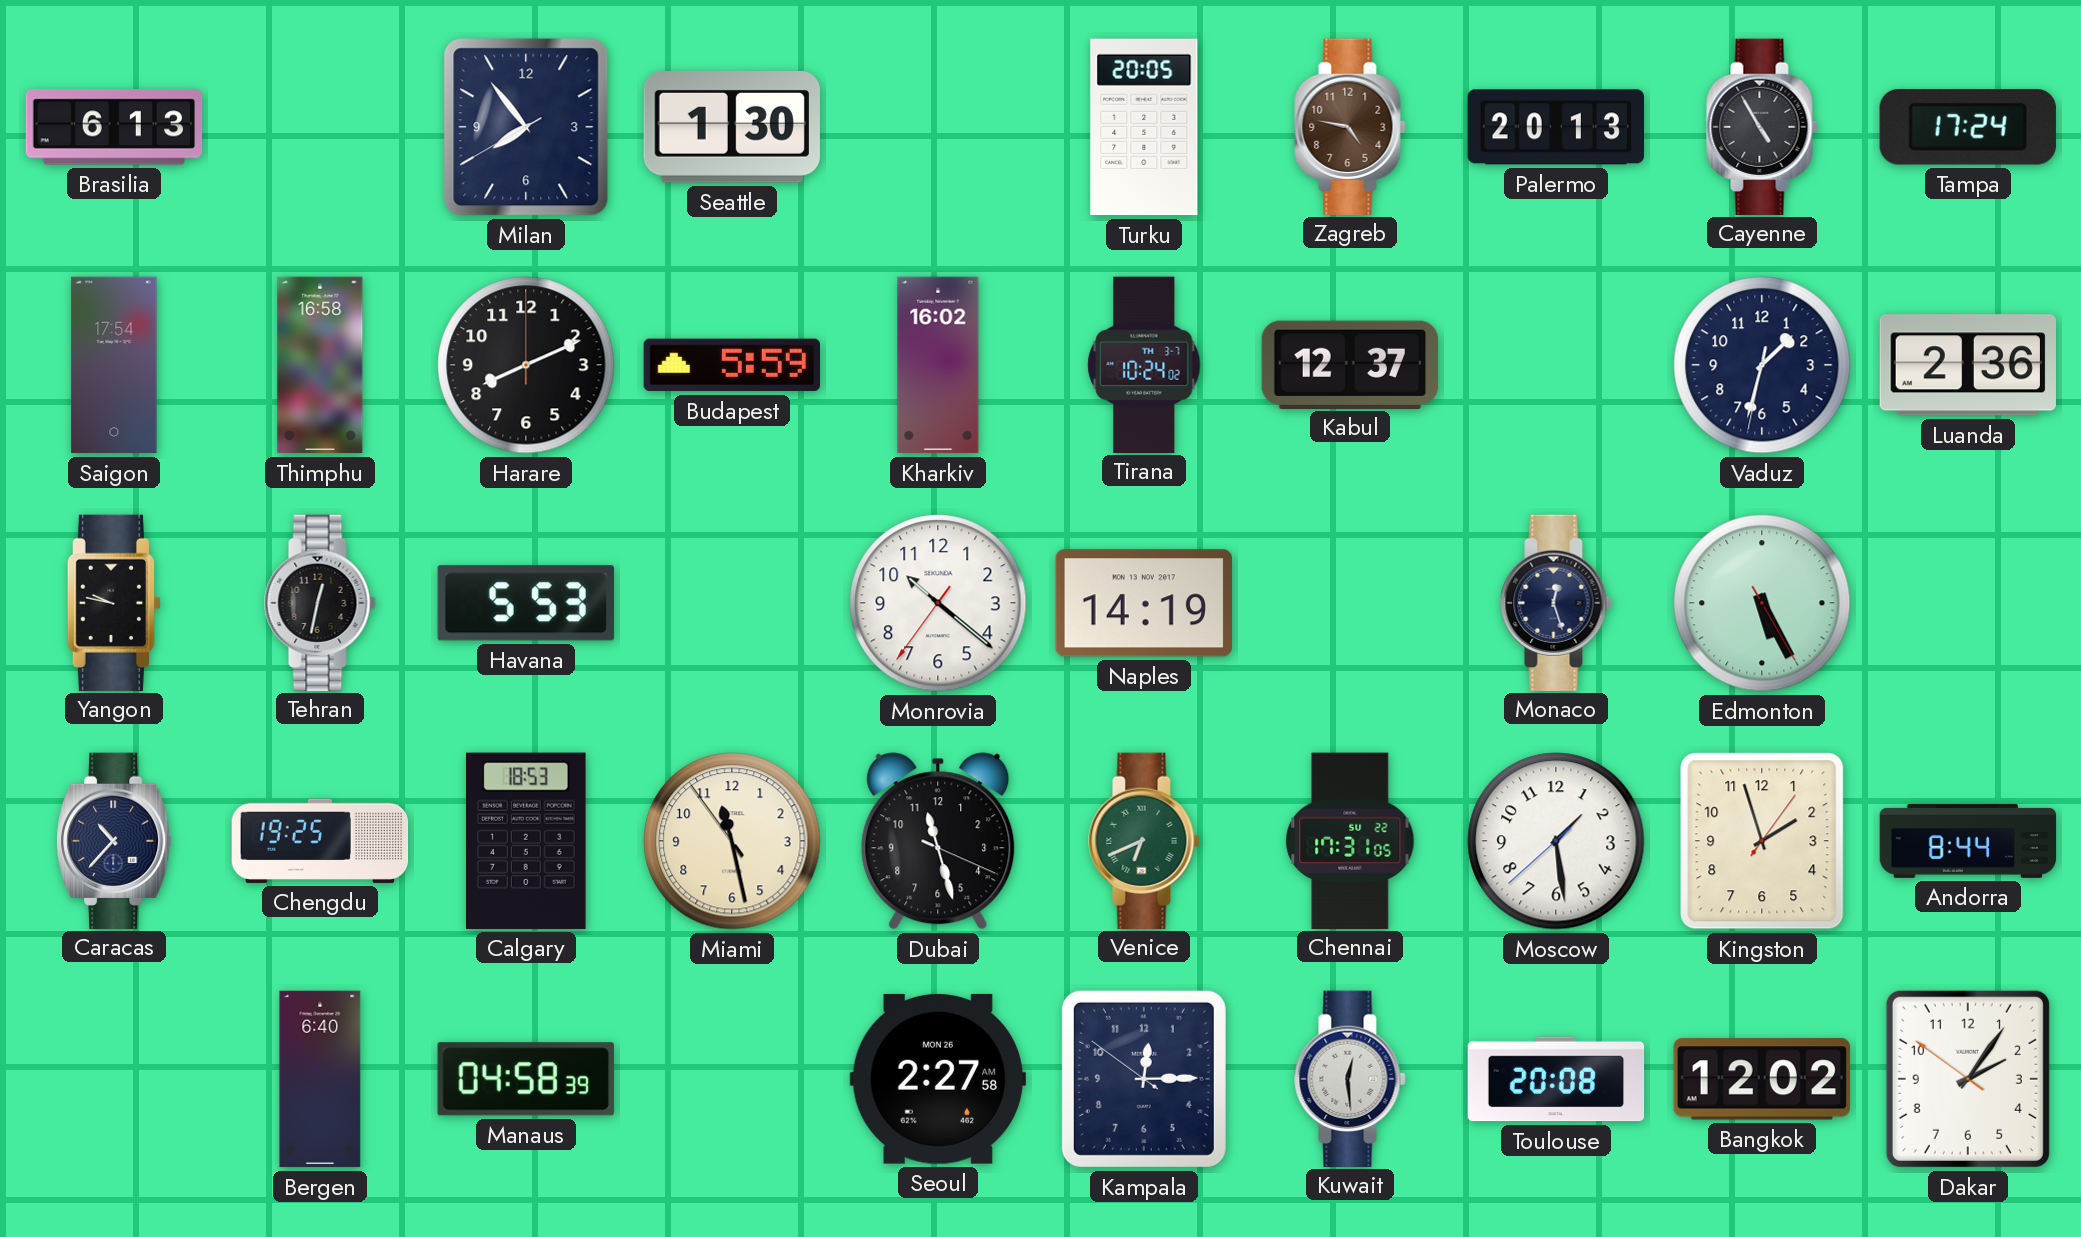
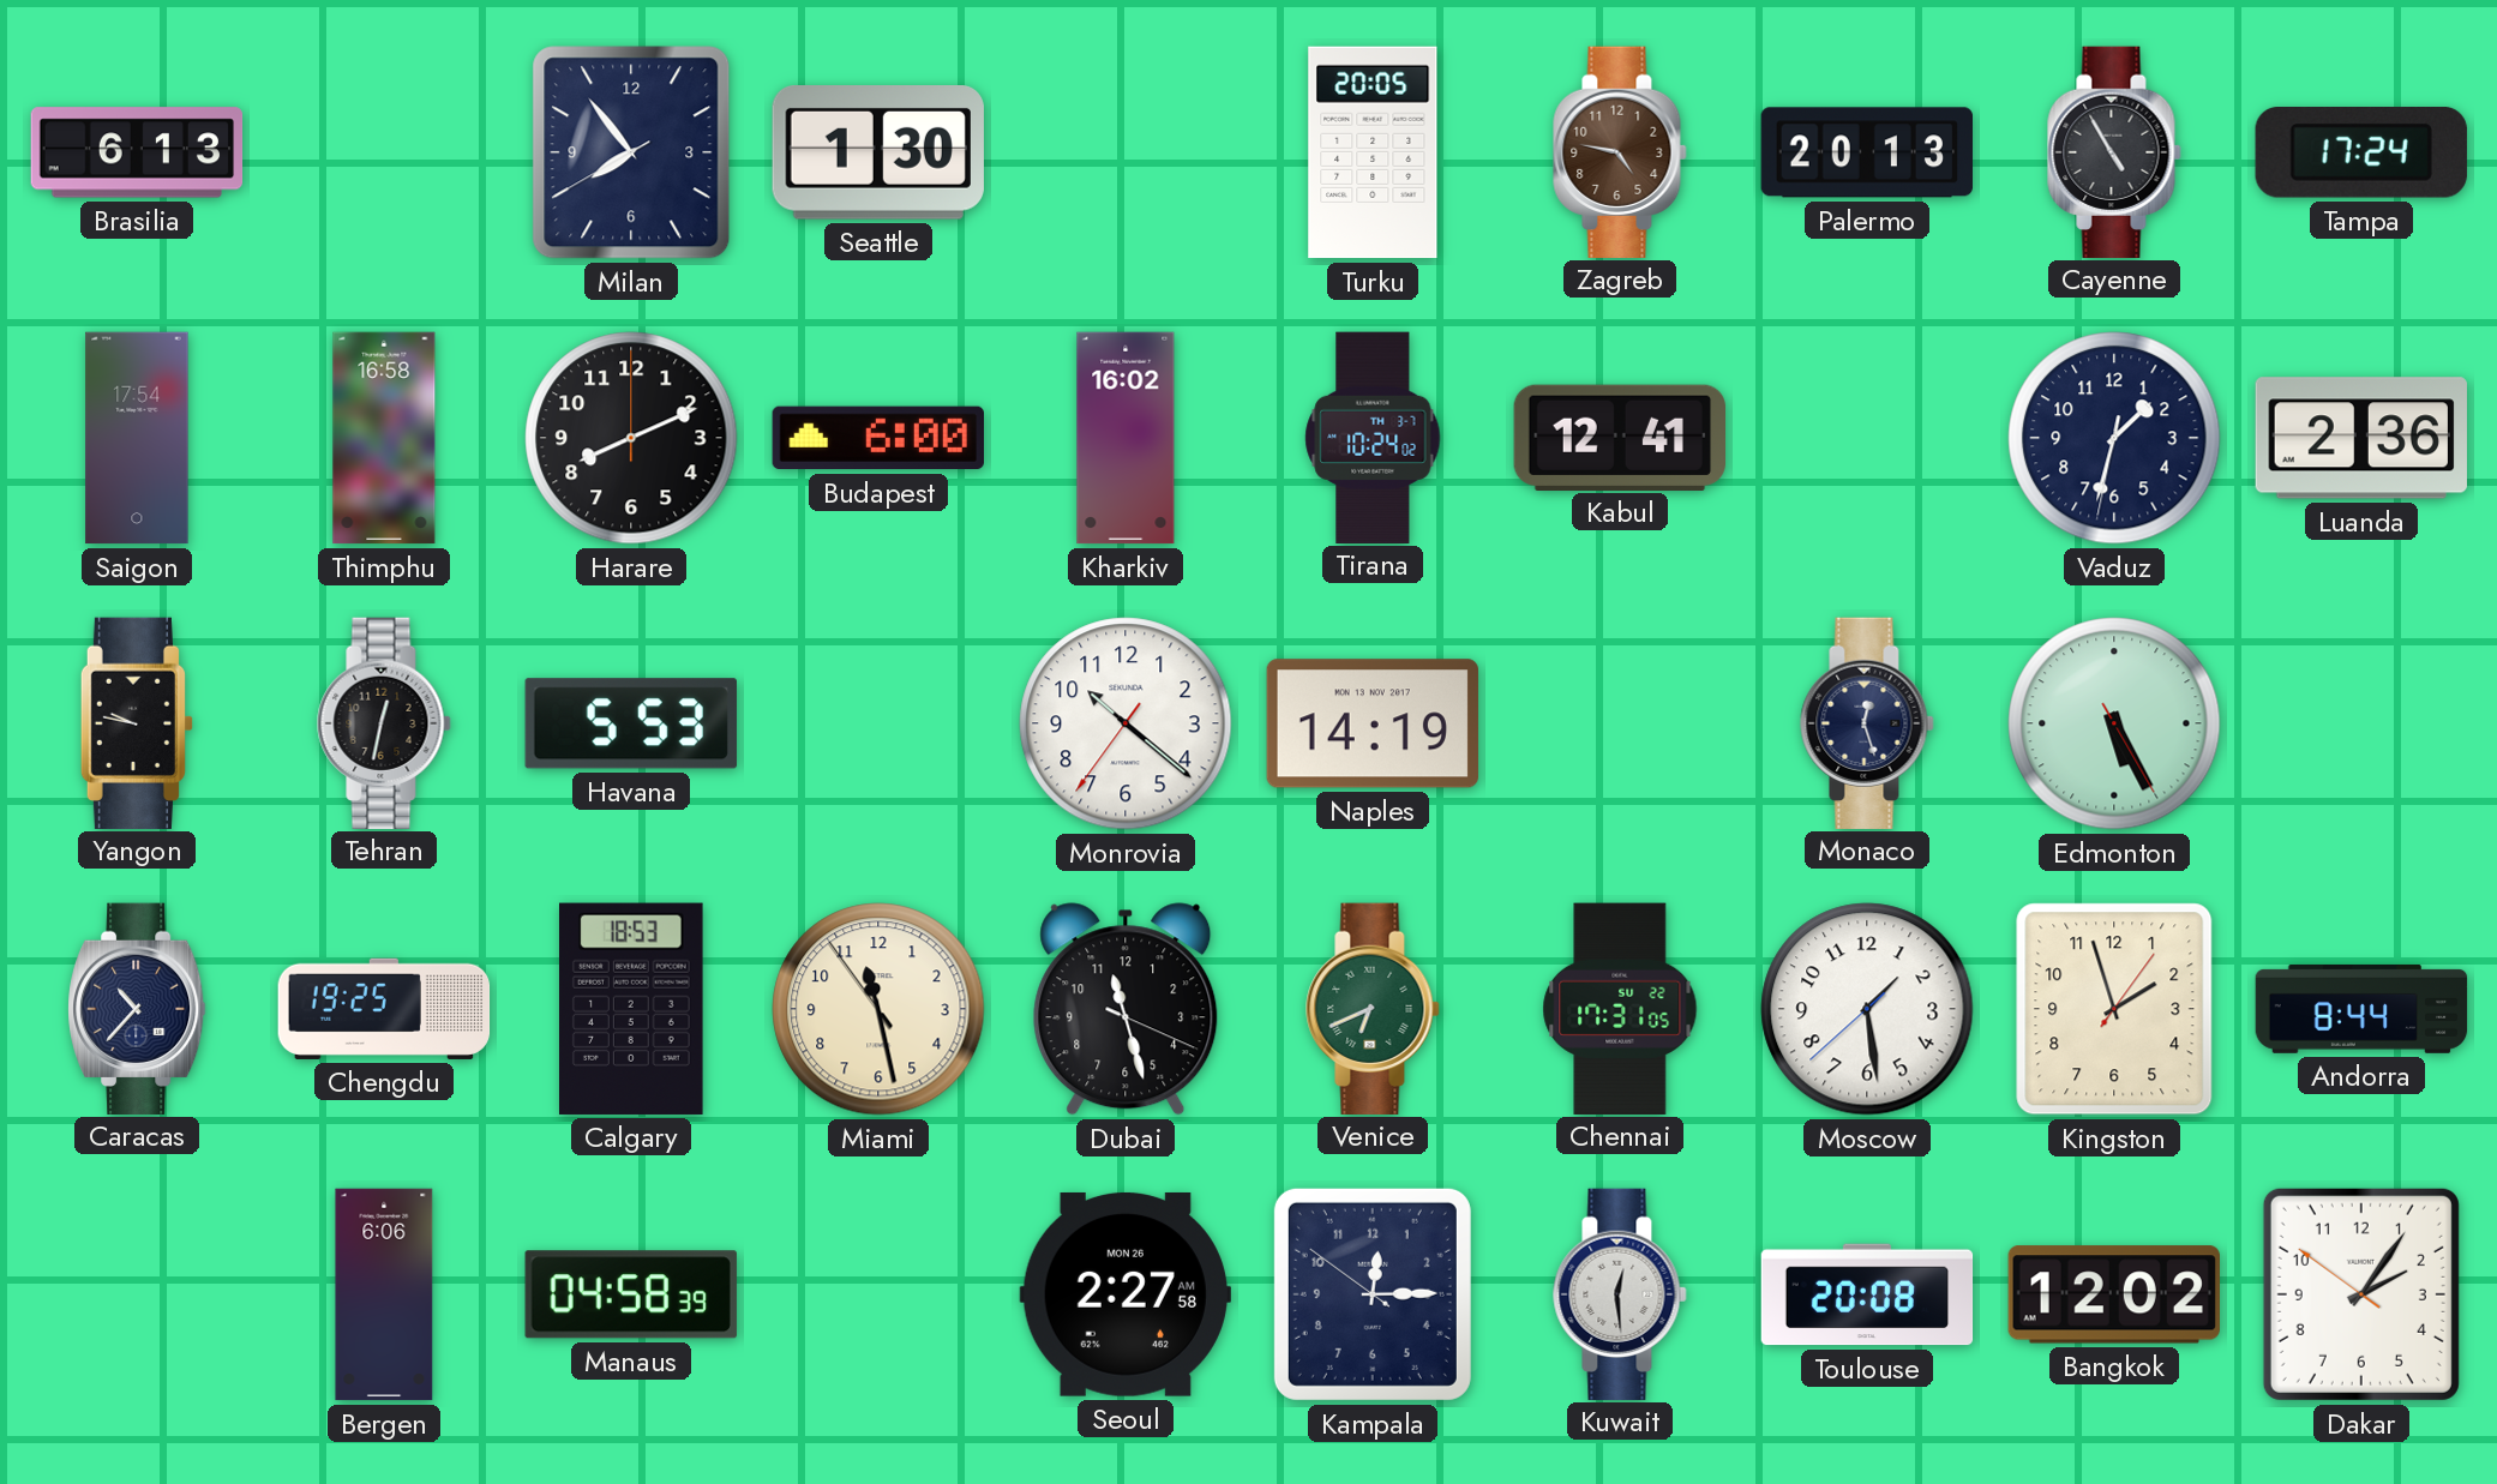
Budapest: 5:59 -> 6:00 (877, 438)
Kabul: 12:37 -> 12:41 (1619, 437)
Bergen: 6:40 -> 6:06 (384, 1294)
